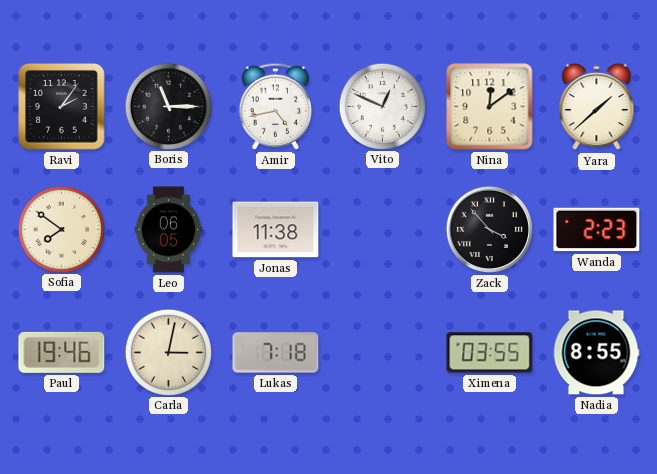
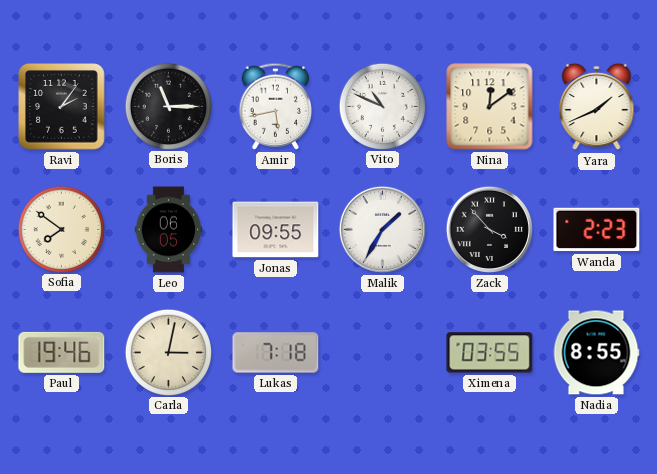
Amir: 4:43 -> 5:43 (275, 106)
Vito: 12:49 -> 10:49 (382, 106)
Yara: 1:38 -> 1:41 (597, 107)
Jonas: 11:38 -> 09:55 (276, 230)
Malik: none -> 1:35 (382, 229)
